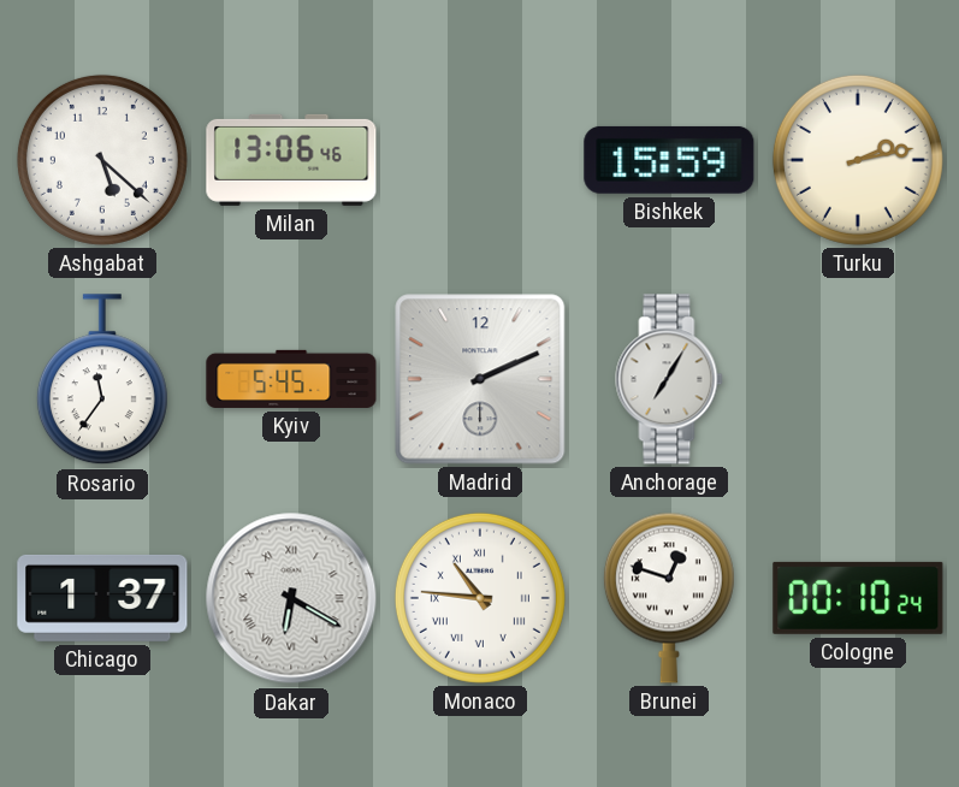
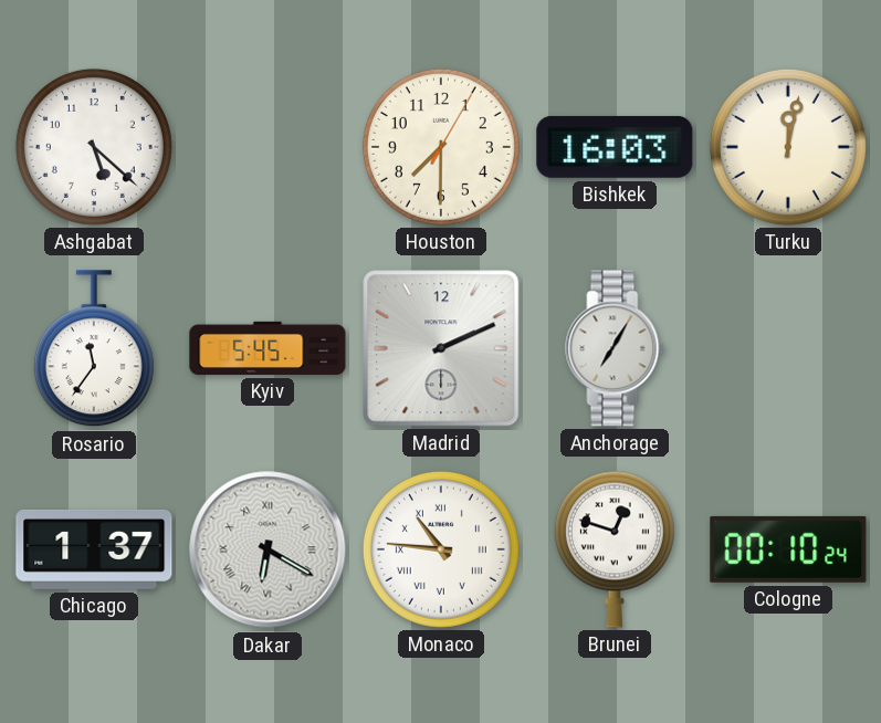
Milan: 13:06 -> none (291, 160)
Houston: none -> 7:30 (441, 147)
Bishkek: 15:59 -> 16:03 (615, 147)
Turku: 2:13 -> 12:02 (788, 147)
